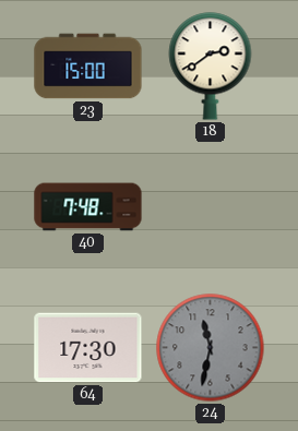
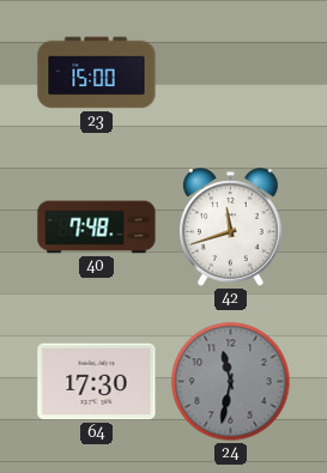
18: 2:39 -> none (211, 67)
42: none -> 11:42 (230, 228)
